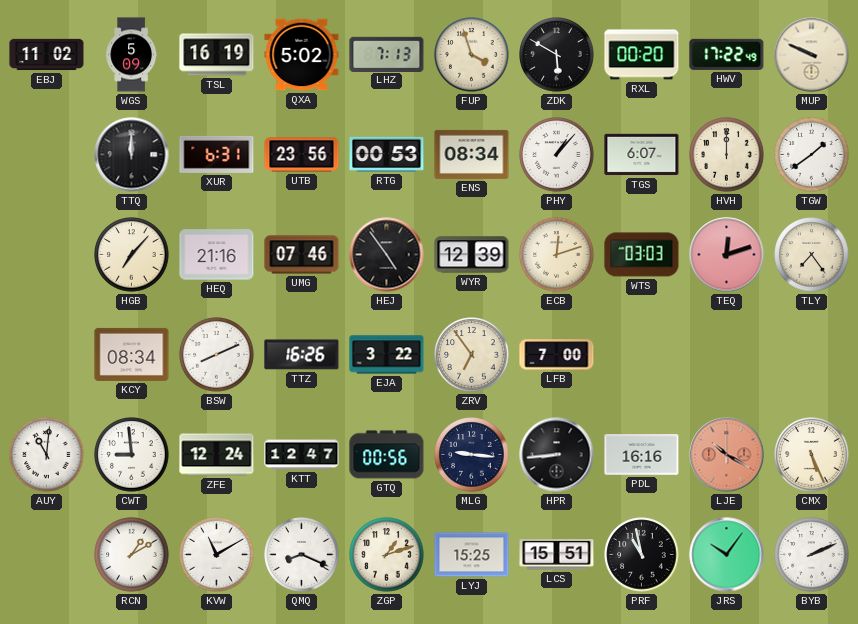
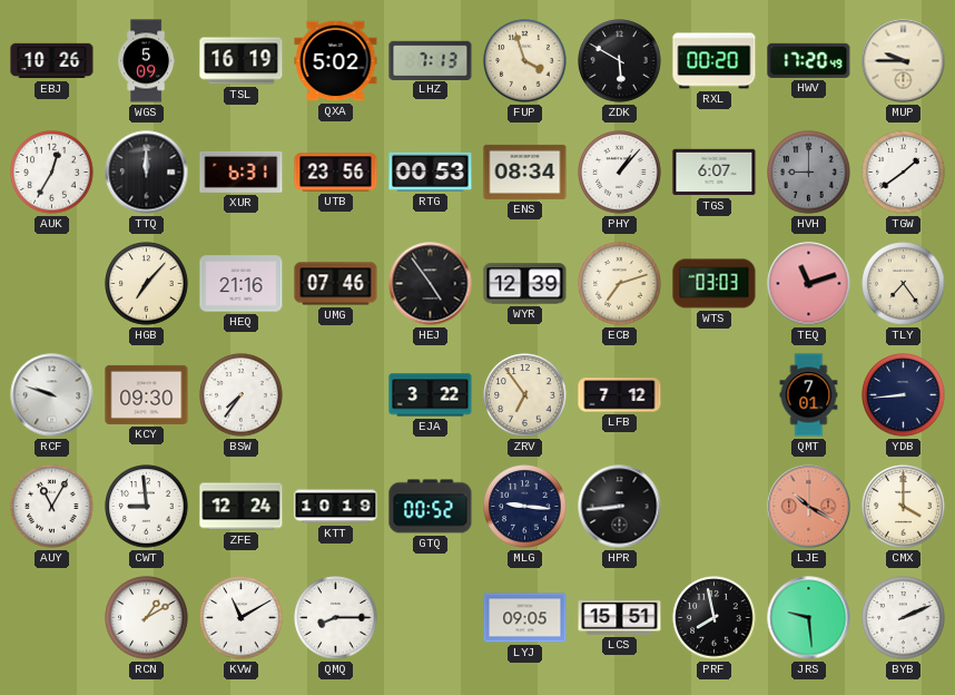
EBJ: 11:02 -> 10:26 (52, 61)
HWV: 17:22 -> 17:20 (809, 60)
MUP: 9:49 -> 9:45 (904, 61)
AUK: none -> 12:35 (52, 173)
HVH: 12:00 -> 9:00 (809, 173)
HVH dial: cream -> grey (809, 173)
ECB: 12:12 -> 7:12 (620, 284)
TEQ: 12:12 -> 11:12 (809, 284)
RCF: none -> 9:48 (52, 395)
KCY: 08:34 -> 09:30 (147, 394)
BSW: 8:11 -> 7:36 (242, 395)
TTZ: 16:26 -> none (302, 355)
LFB: 7:00 -> 7:12 (620, 395)
QMT: none -> 7:01 (809, 395)
YDB: none -> 8:44 (904, 395)
AUY: 11:01 -> 11:05 (52, 507)
KTT: 12:47 -> 10:19 (336, 507)
GTQ: 00:56 -> 00:52 (431, 507)
PDL: 16:16 -> none (642, 455)
CMX: 5:26 -> 4:00 (904, 507)
QMQ: 8:19 -> 8:15 (336, 618)
ZGP: 1:12 -> none (387, 555)
LYJ: 15:25 -> 09:05 (525, 618)
PRF: 10:58 -> 7:58 (715, 618)
JRS: 10:06 -> 9:29 (809, 618)
